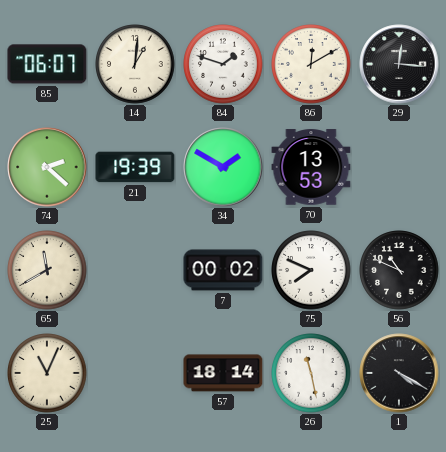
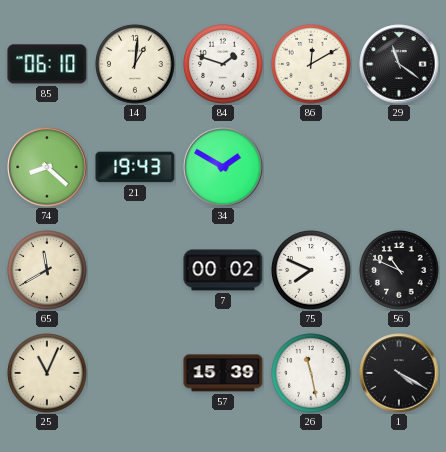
85: 06:07 -> 06:10 (47, 64)
29: 12:16 -> 11:21 (399, 64)
74: 2:22 -> 8:22 (47, 167)
21: 19:39 -> 19:43 (135, 167)
70: 13:53 -> none (311, 167)
57: 18:14 -> 15:39 (223, 373)
